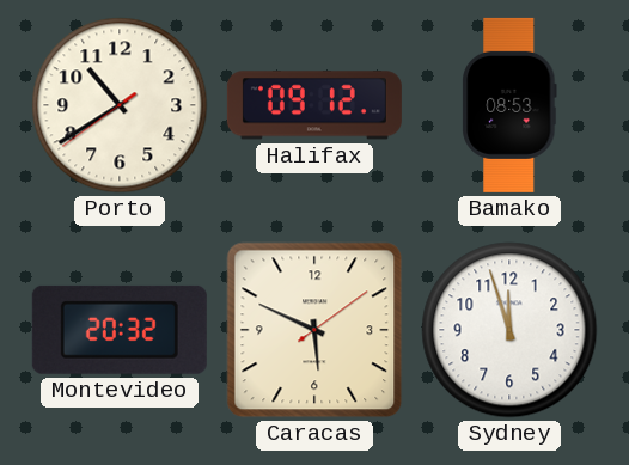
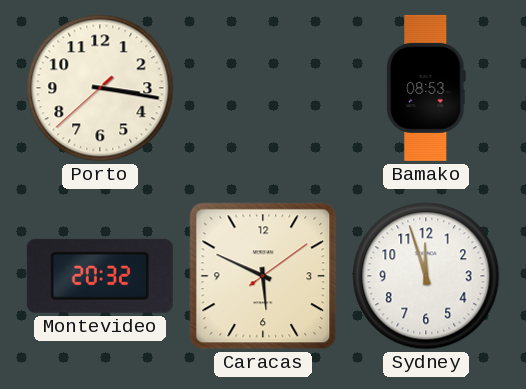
Porto: 10:39 -> 3:16 (100, 88)
Halifax: 09:12 -> none (314, 105)
